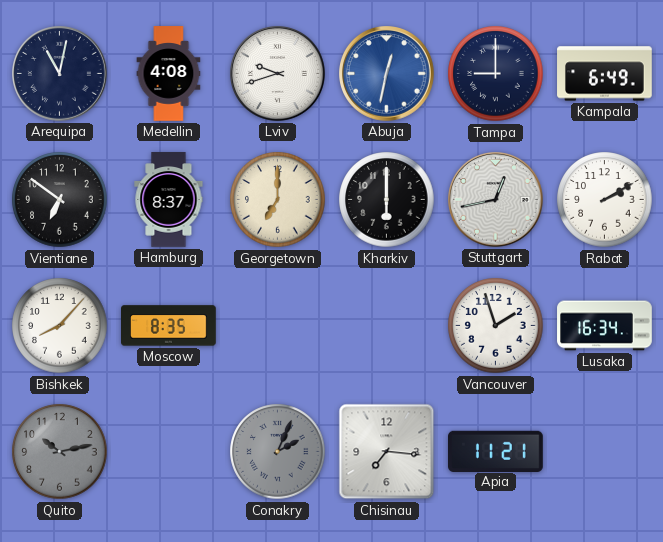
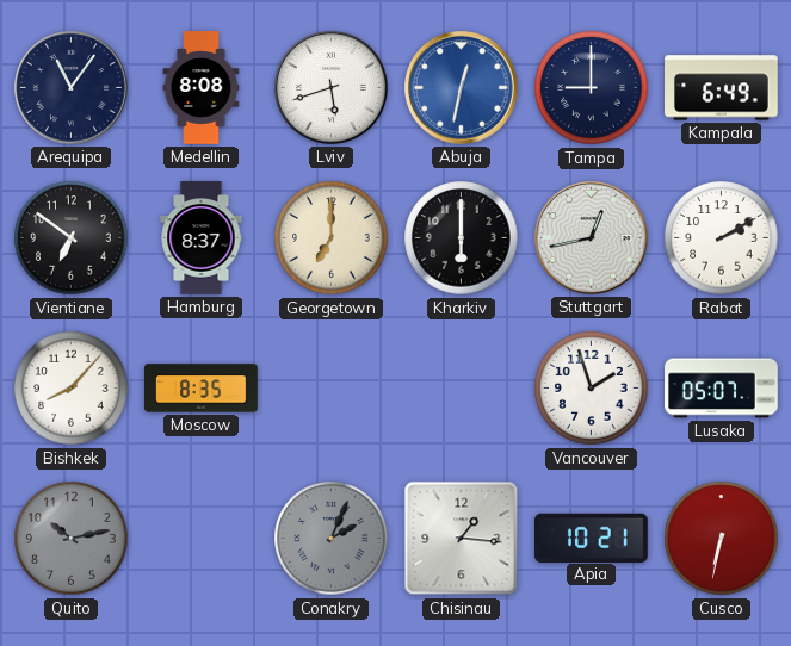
Arequipa: 11:02 -> 11:06 (72, 88)
Medellin: 4:08 -> 8:08 (202, 88)
Lviv: 9:42 -> 5:42 (332, 88)
Lusaka: 16:34 -> 05:07 (722, 389)
Chisinau: 7:16 -> 1:16 (462, 539)
Apia: 11:21 -> 10:21 (592, 538)
Cusco: none -> 6:32 (722, 539)
